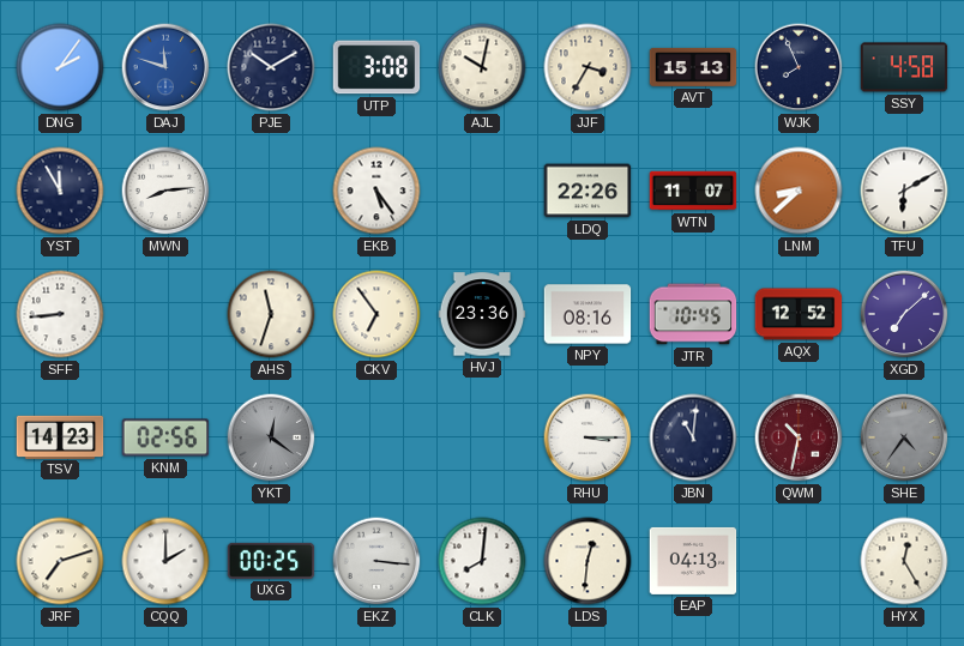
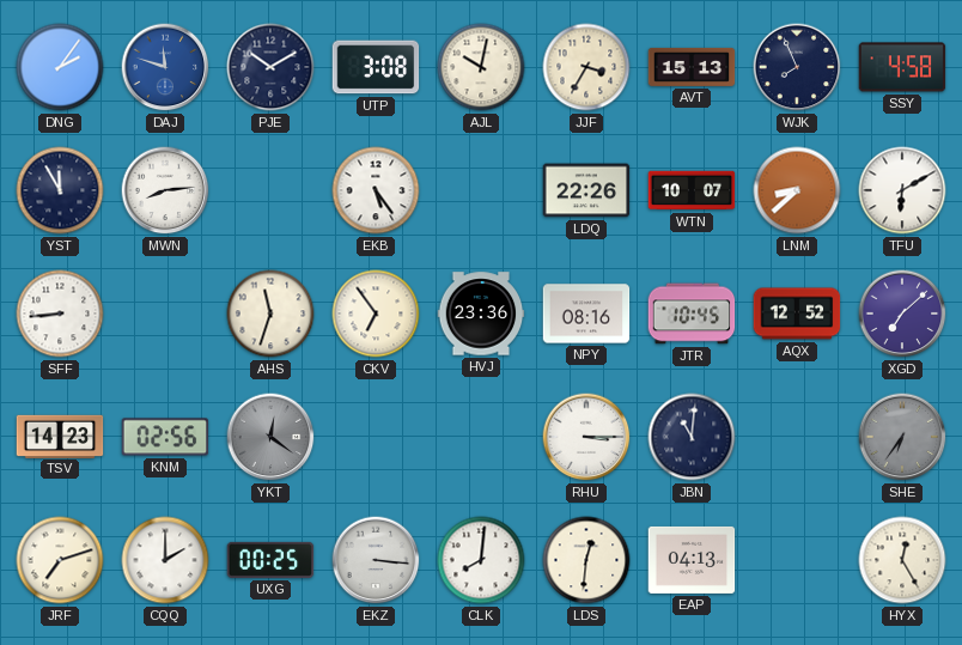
WTN: 11:07 -> 10:07 (692, 190)
QWM: 10:32 -> none (799, 437)
SHE: 4:36 -> 6:36 (902, 437)
